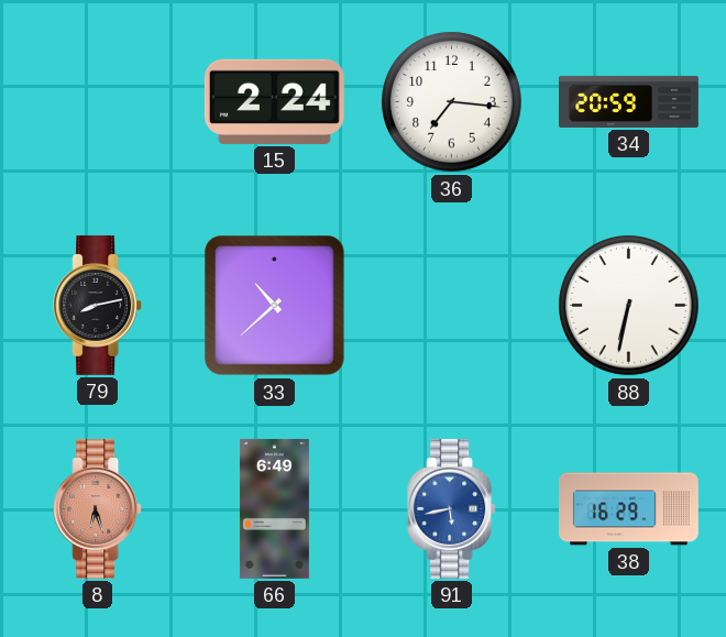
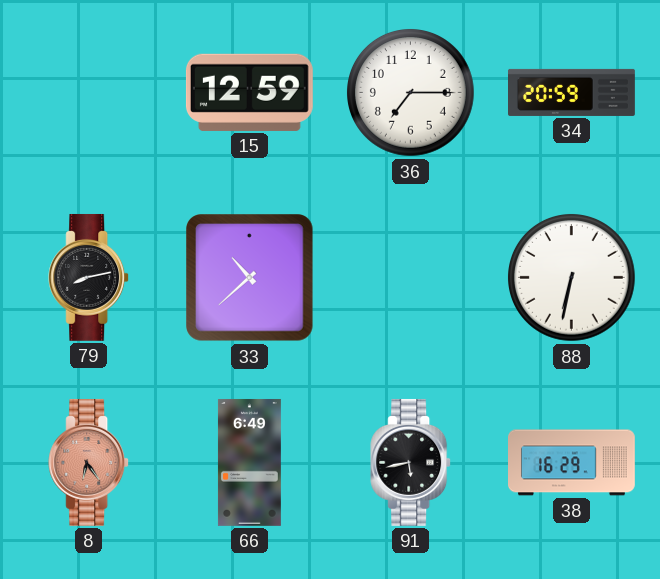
15: 2:24 -> 12:59 (249, 92)
36: 7:16 -> 7:15 (411, 93)
8: 6:27 -> 6:24 (89, 462)
91 dial: blue -> black (411, 462)
